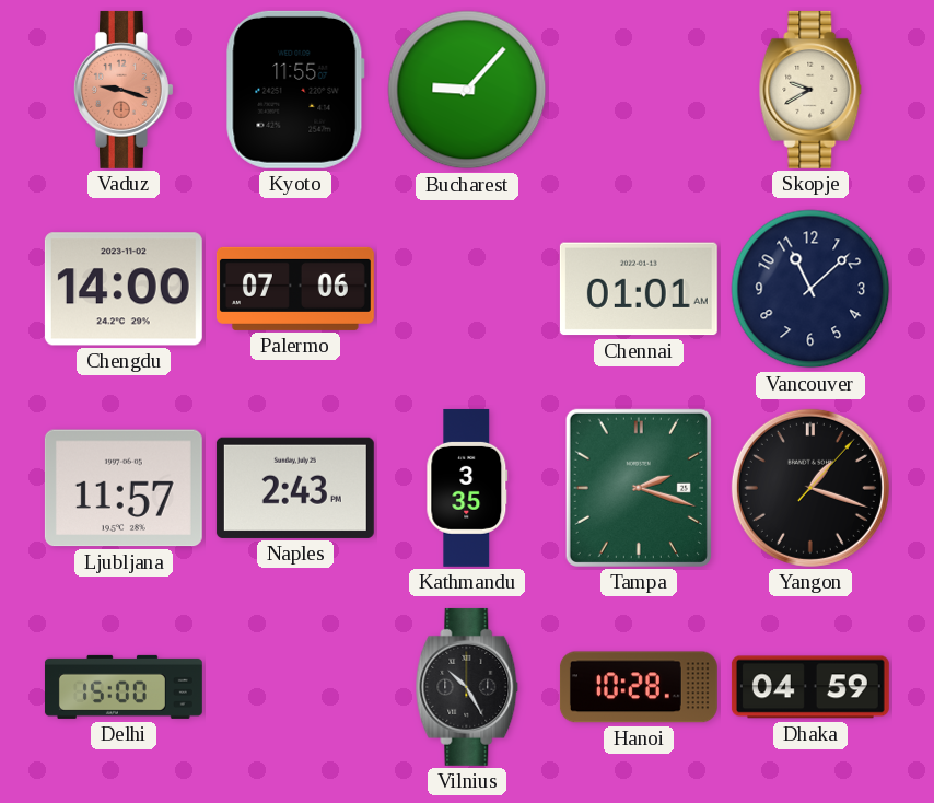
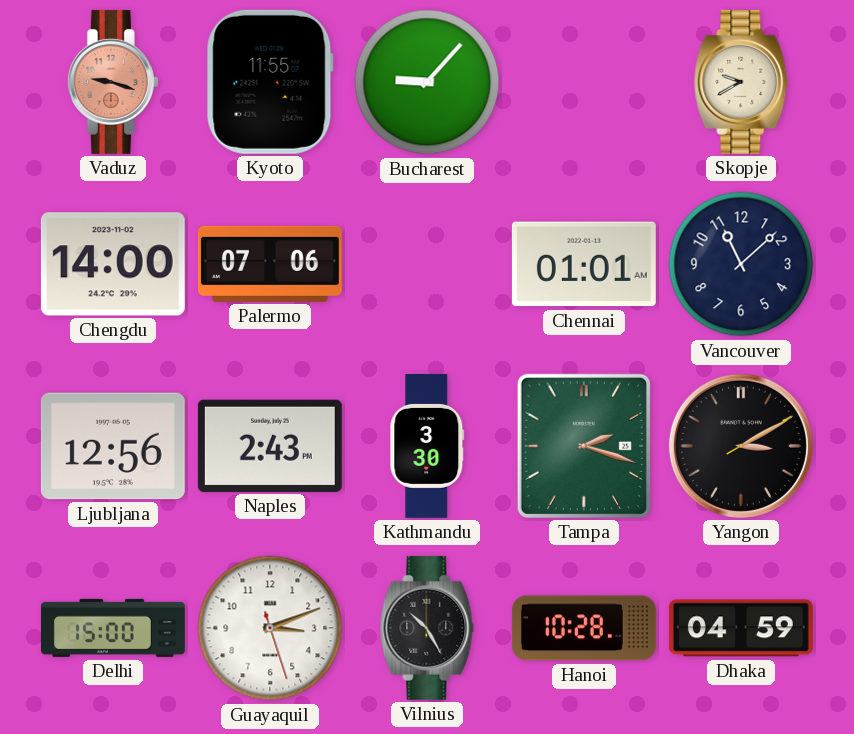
Ljubljana: 11:57 -> 12:56 (113, 446)
Kathmandu: 3:35 -> 3:30 (427, 446)
Yangon: 1:18 -> 3:10 (741, 446)
Guayaquil: none -> 3:11 (270, 628)
